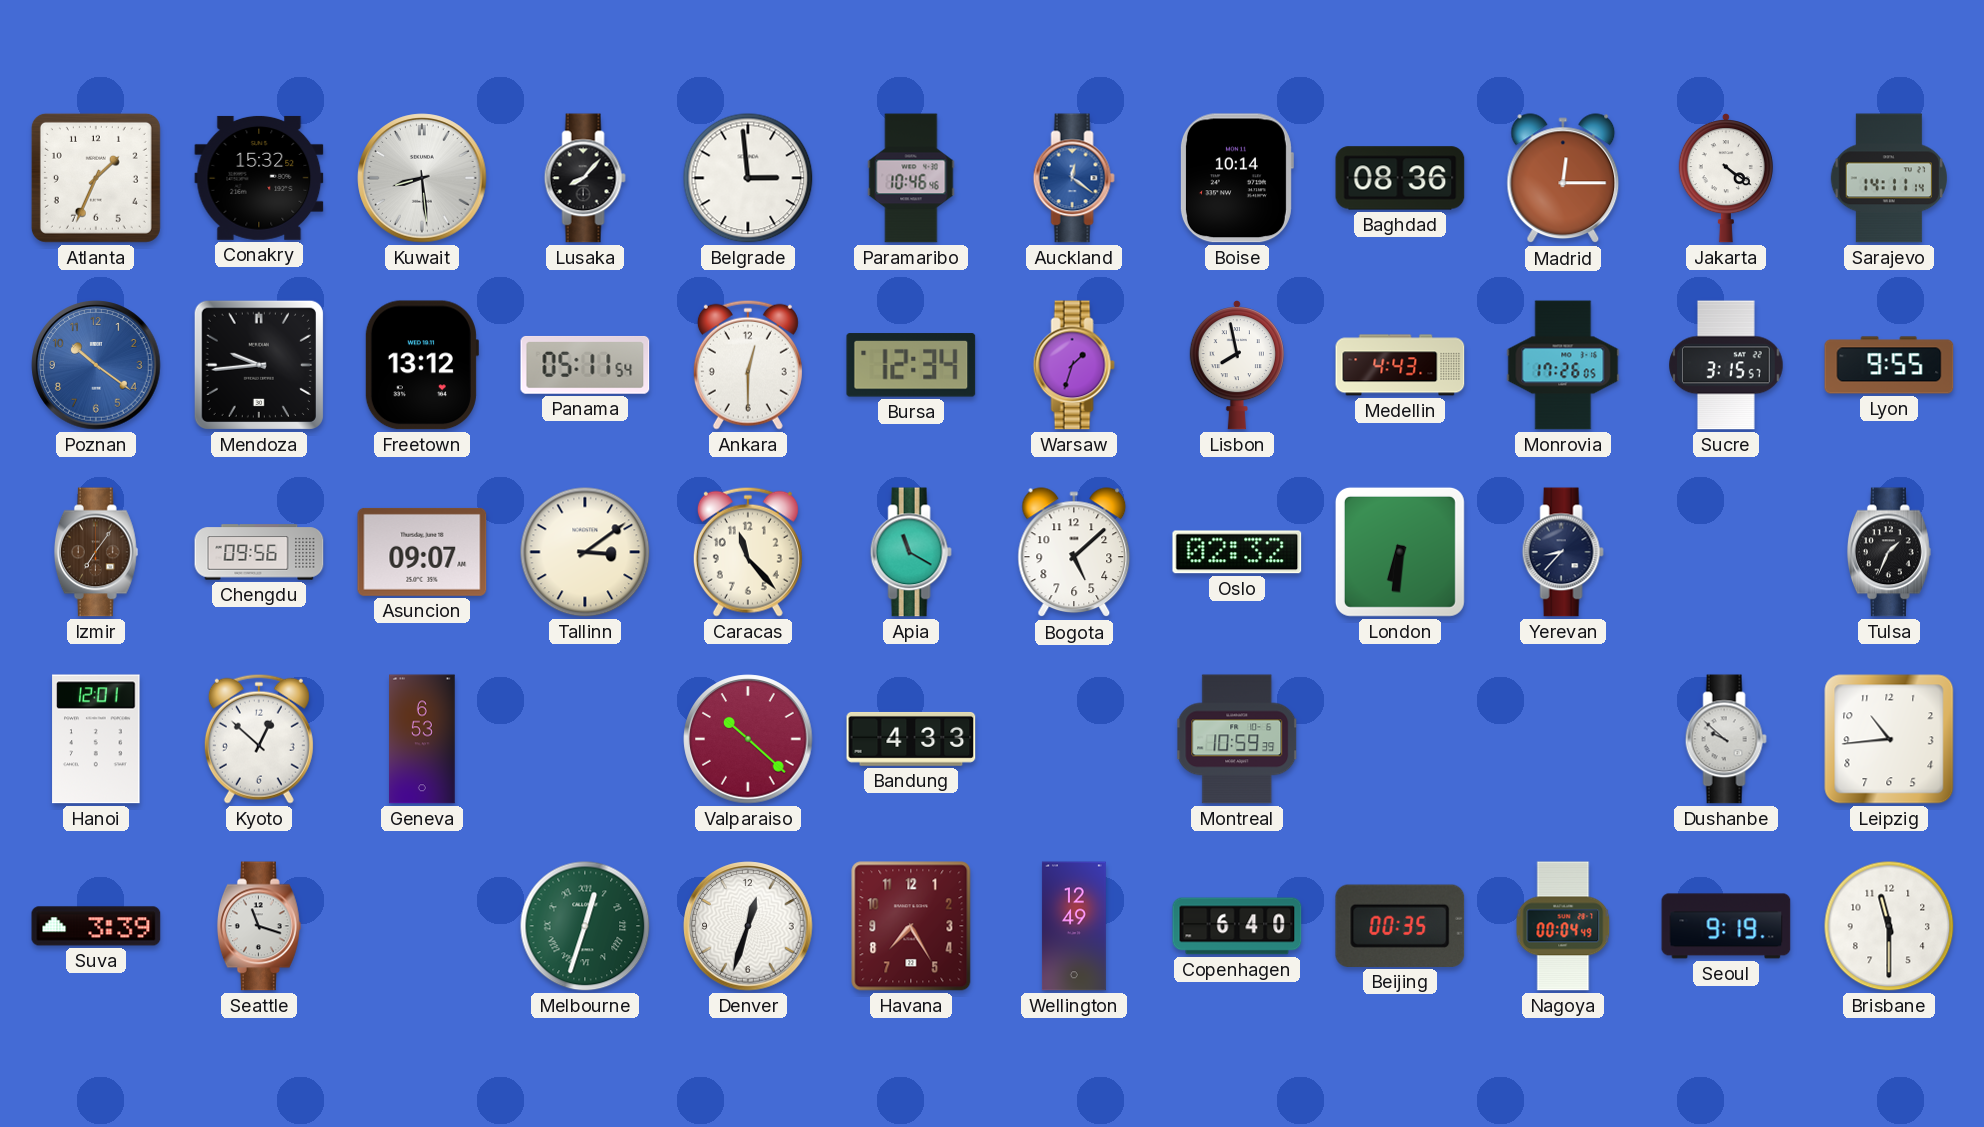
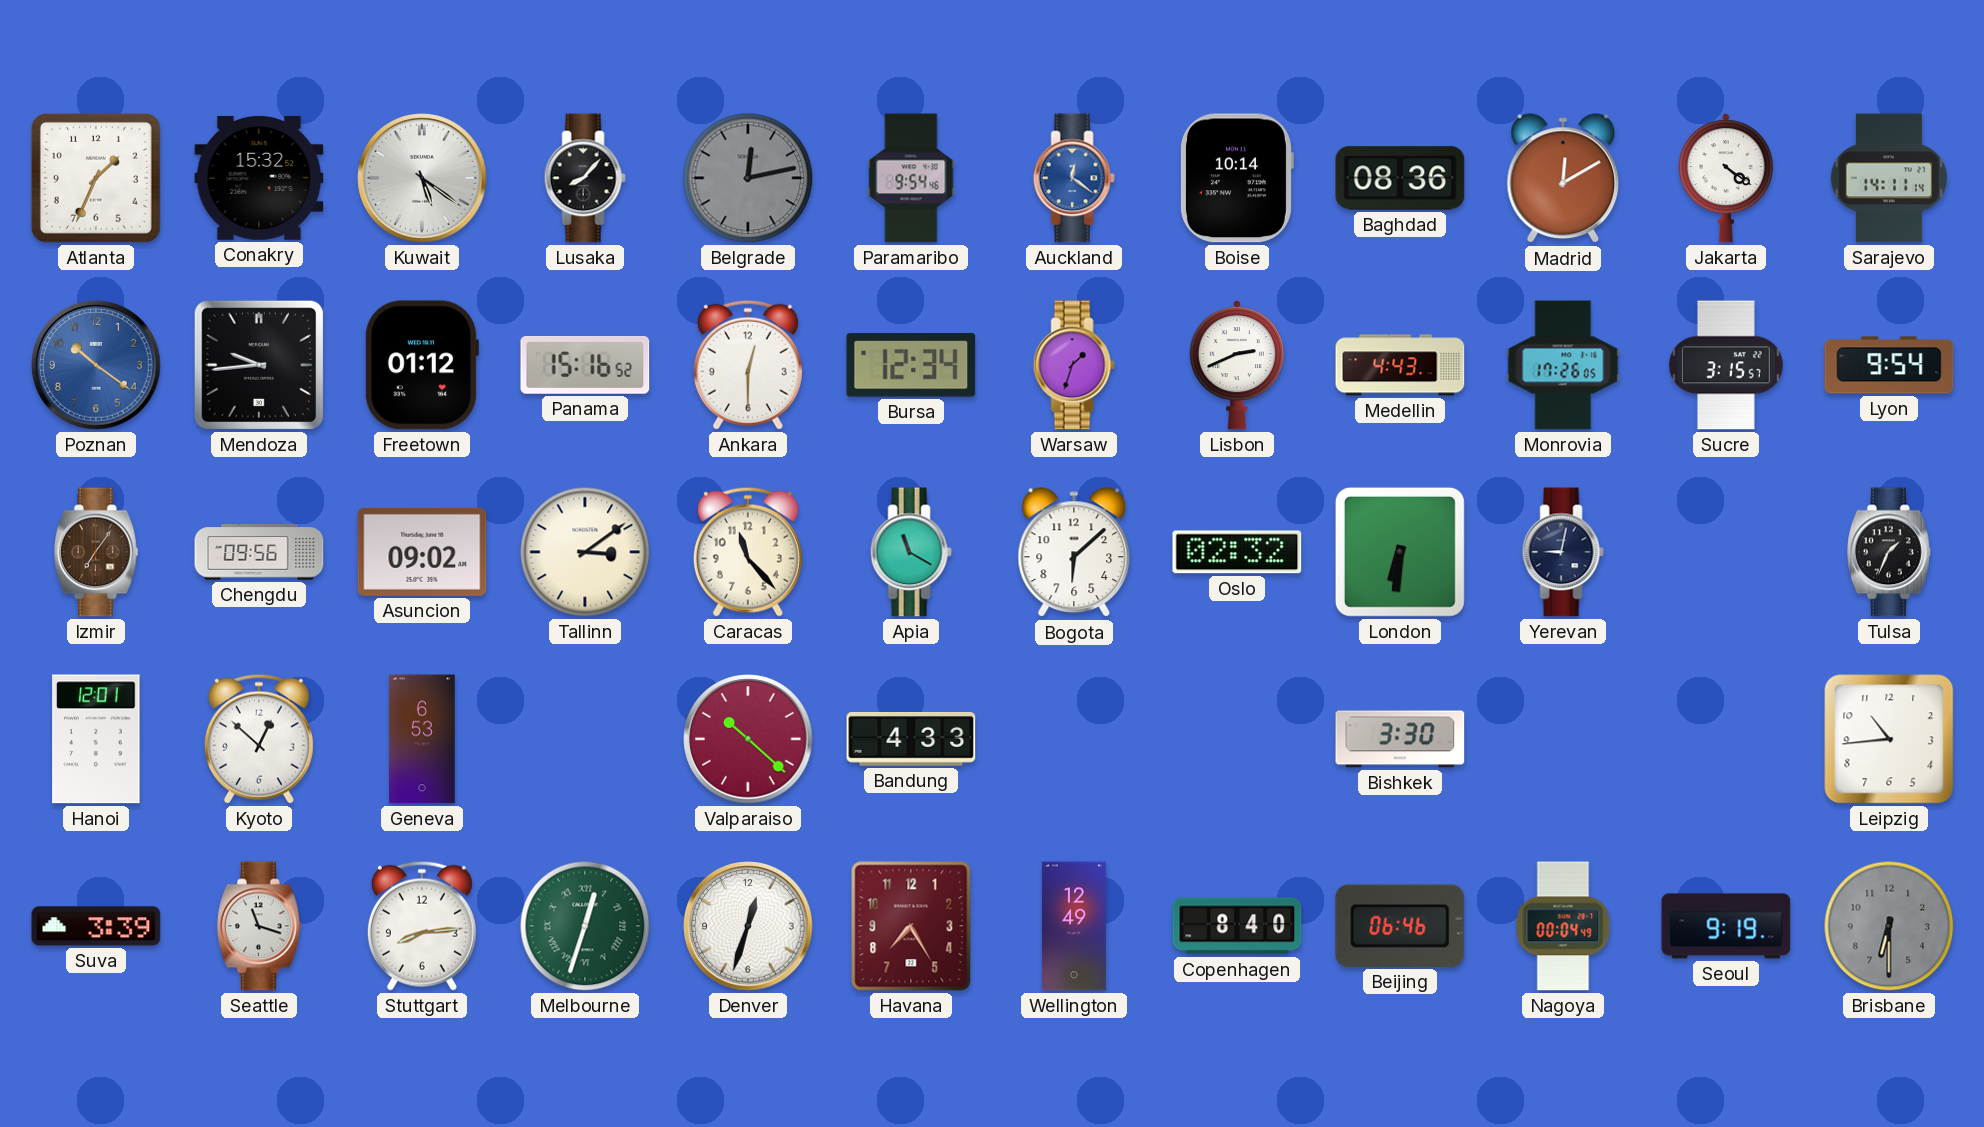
Kuwait: 8:29 -> 5:21 (422, 178)
Belgrade: 2:59 -> 12:13 (748, 178)
Belgrade dial: white -> grey (748, 178)
Paramaribo: 10:46 -> 9:54 (911, 178)
Madrid: 12:15 -> 12:10 (1563, 179)
Freetown: 13:12 -> 01:12 (421, 365)
Panama: 05:11 -> 15:16 (585, 365)
Lisbon: 7:58 -> 2:41 (1237, 366)
Lyon: 9:55 -> 9:54 (1889, 365)
Asuncion: 09:07 -> 09:02 (422, 552)
Bogota: 5:08 -> 6:08 (1074, 553)
Yerevan: 8:37 -> 9:02 (1563, 552)
Montreal: 10:59 -> none (1237, 739)
Bishkek: none -> 3:30 (1400, 739)
Dushanbe: 9:52 -> none (1726, 739)
Stuttgart: none -> 8:14 (422, 926)
Copenhagen: 6:40 -> 8:40 (1237, 926)
Beijing: 00:35 -> 06:46 (1400, 926)
Brisbane: 11:30 -> 6:30 (1889, 926)
Brisbane dial: white -> grey (1889, 926)
